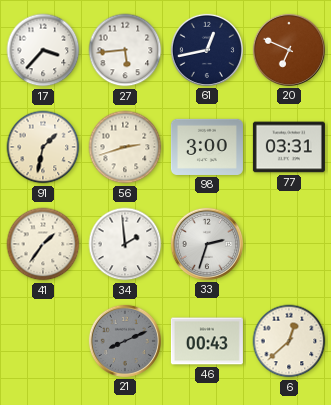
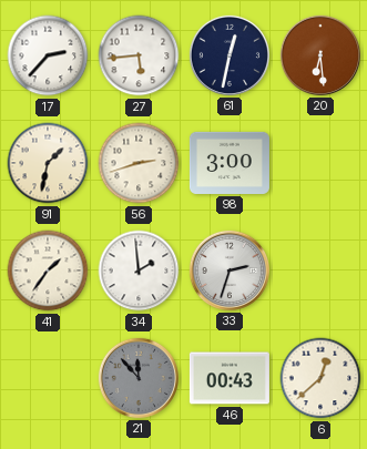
17: 3:37 -> 2:37 (48, 55)
61: 12:43 -> 12:32 (230, 55)
20: 6:49 -> 6:29 (320, 55)
77: 03:31 -> none (289, 147)
21: 8:11 -> 11:53 (139, 378)
